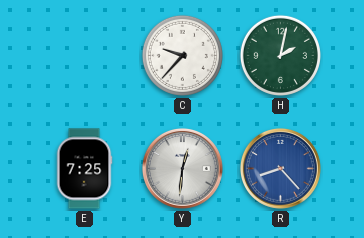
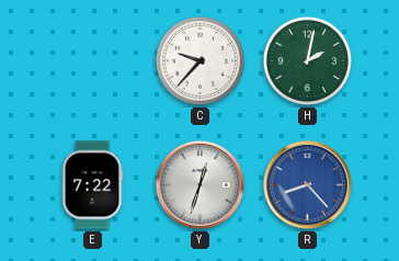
E: 7:25 -> 7:22 (92, 185)
Y: 12:31 -> 12:33 (200, 184)
